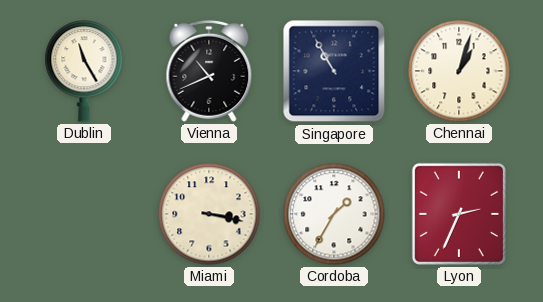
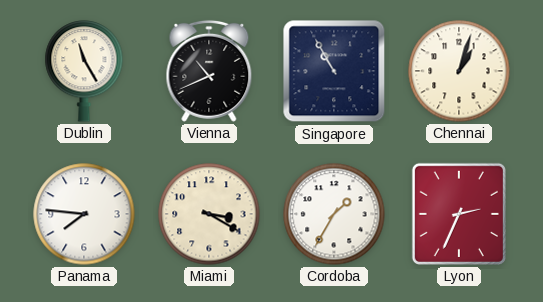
Panama: none -> 7:46 (84, 214)
Miami: 3:17 -> 3:20 (209, 214)
